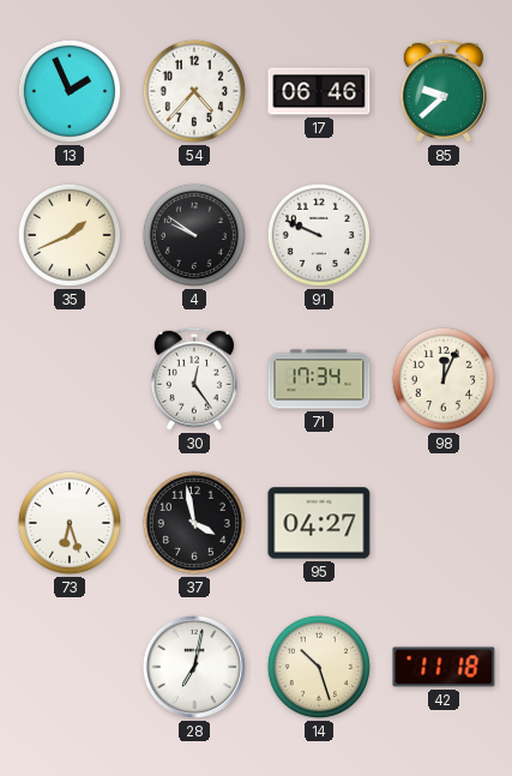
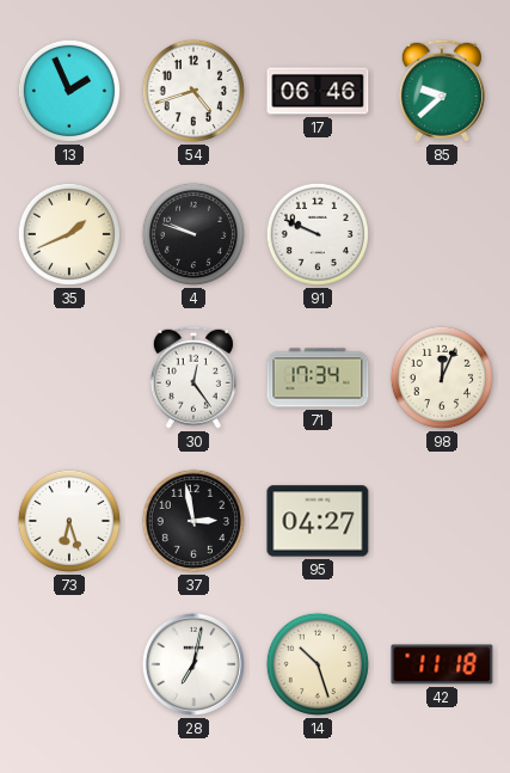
54: 4:37 -> 4:42 (193, 91)
4: 9:51 -> 9:48 (193, 234)
37: 3:58 -> 2:58 (193, 521)
